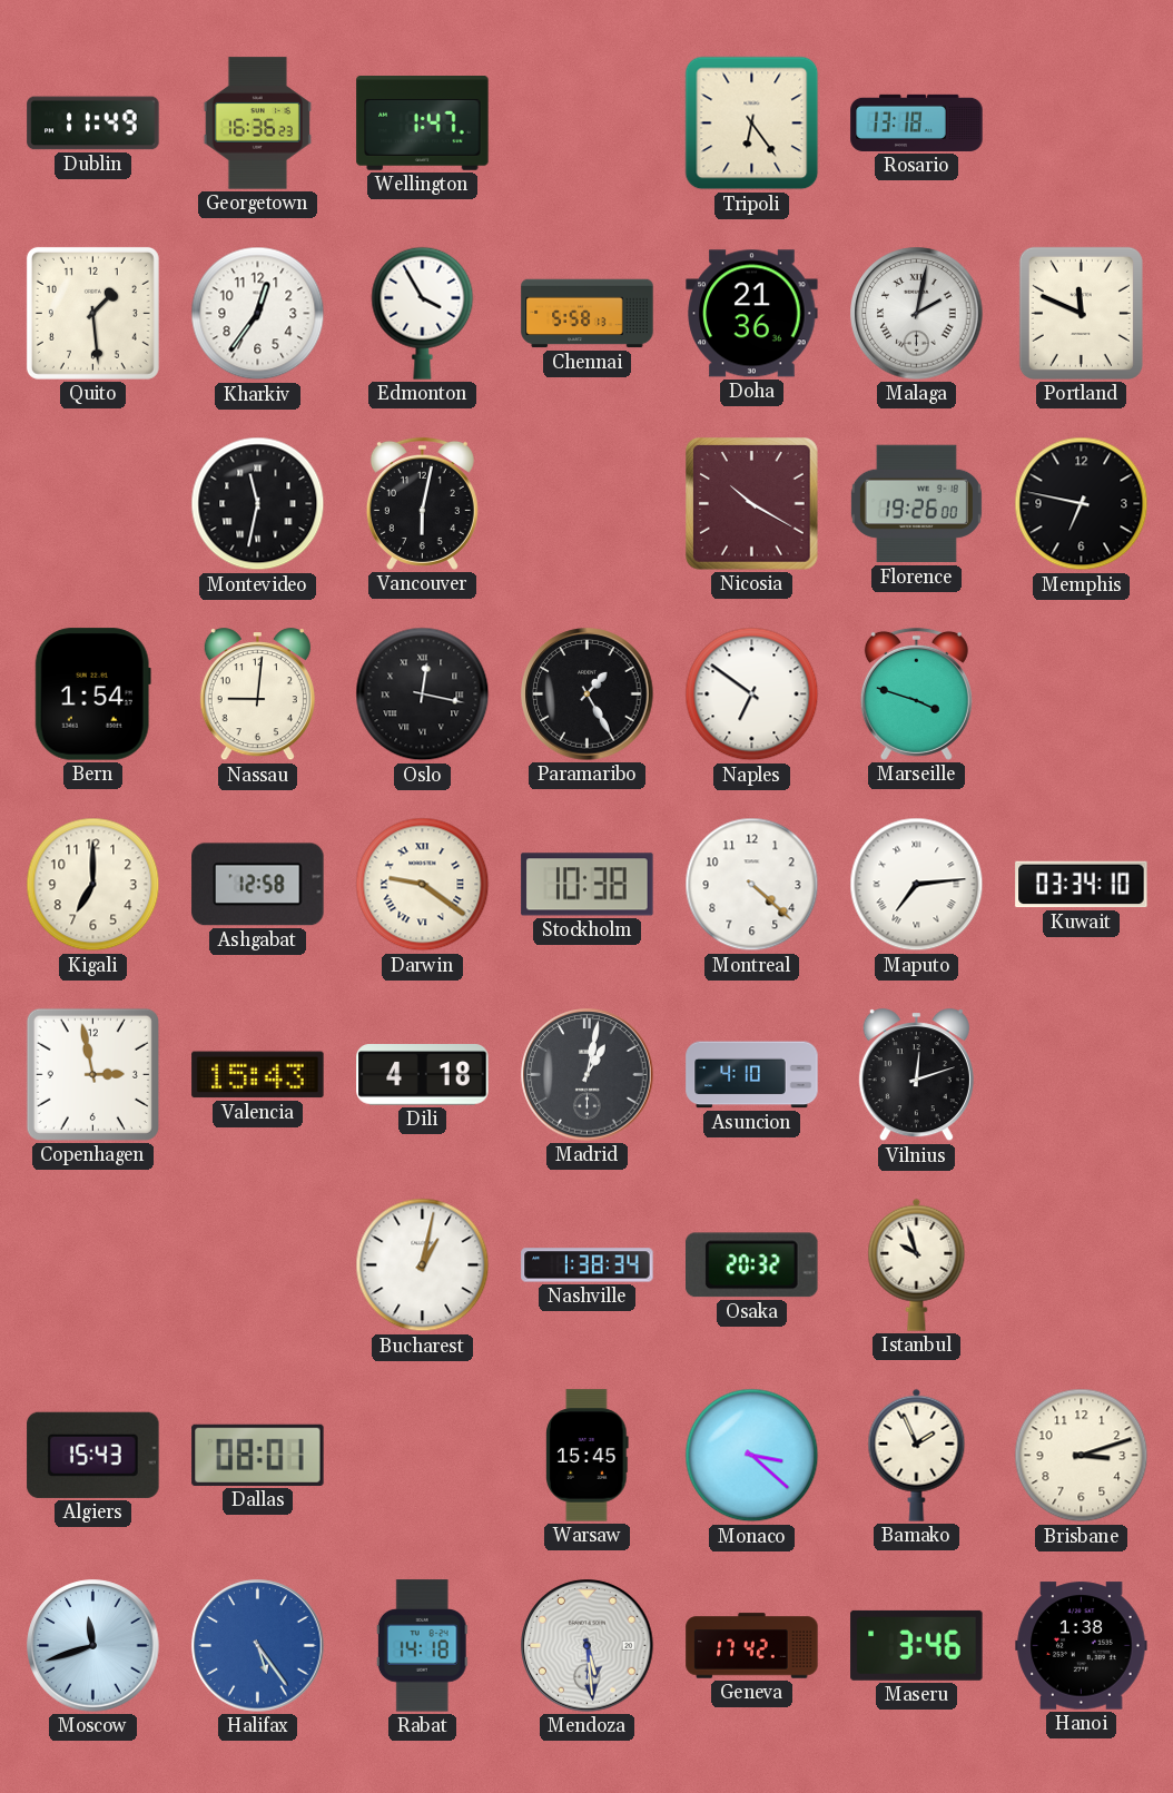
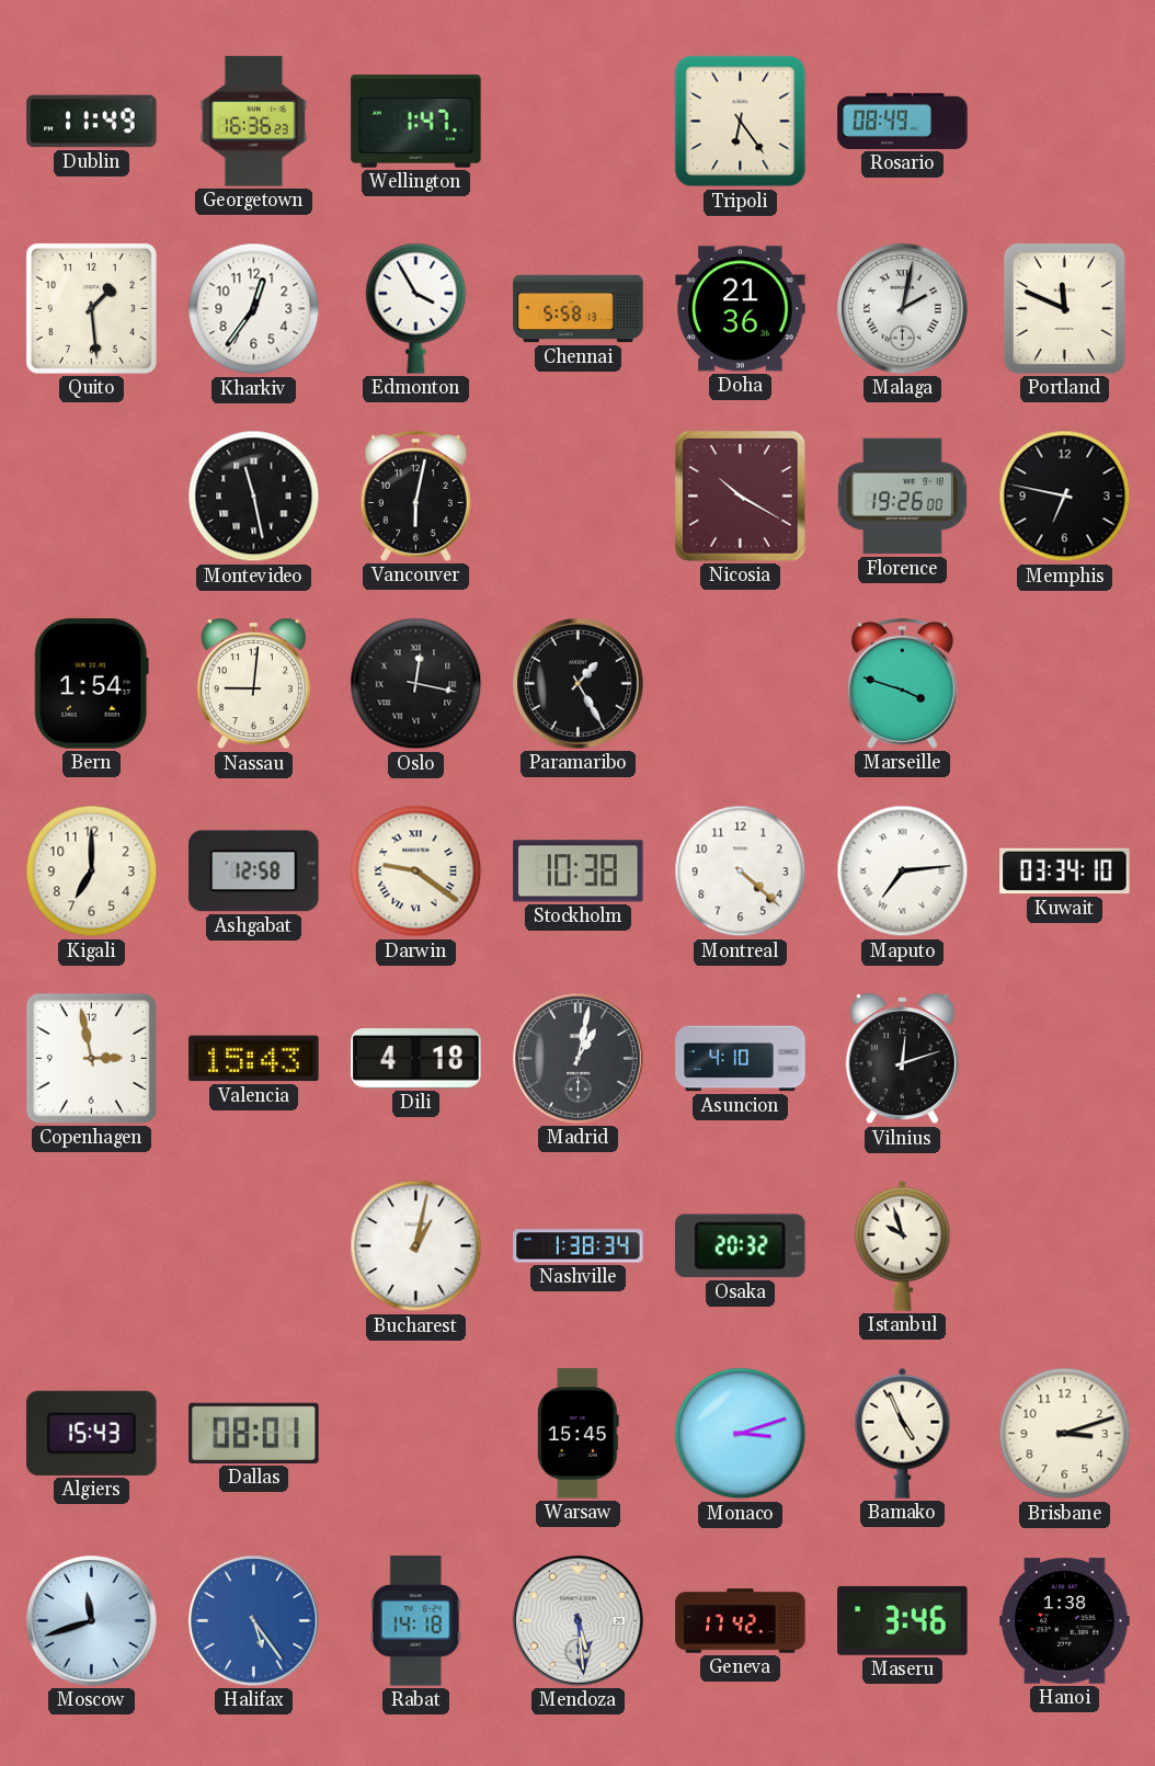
Rosario: 13:18 -> 08:49 (903, 121)
Montevideo: 11:32 -> 11:28 (254, 497)
Naples: 6:51 -> none (752, 694)
Monaco: 3:22 -> 3:12 (741, 1434)
Bamako: 1:56 -> 4:56 (903, 1433)
